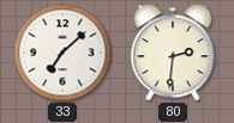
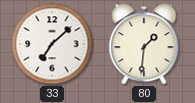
80: 2:31 -> 1:31 (144, 44)
